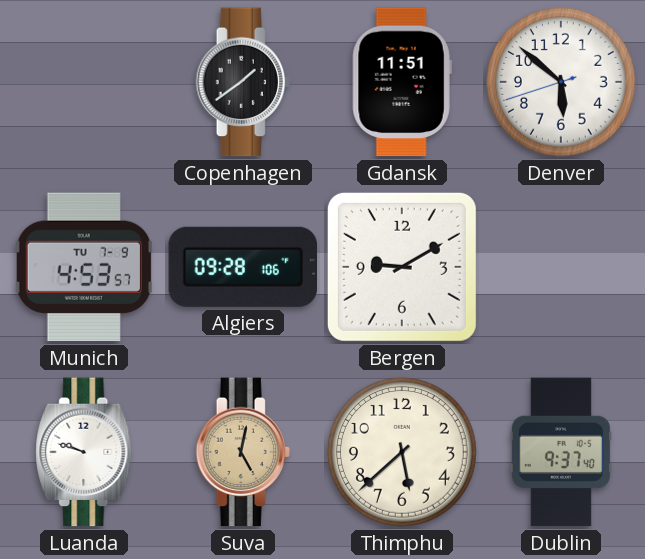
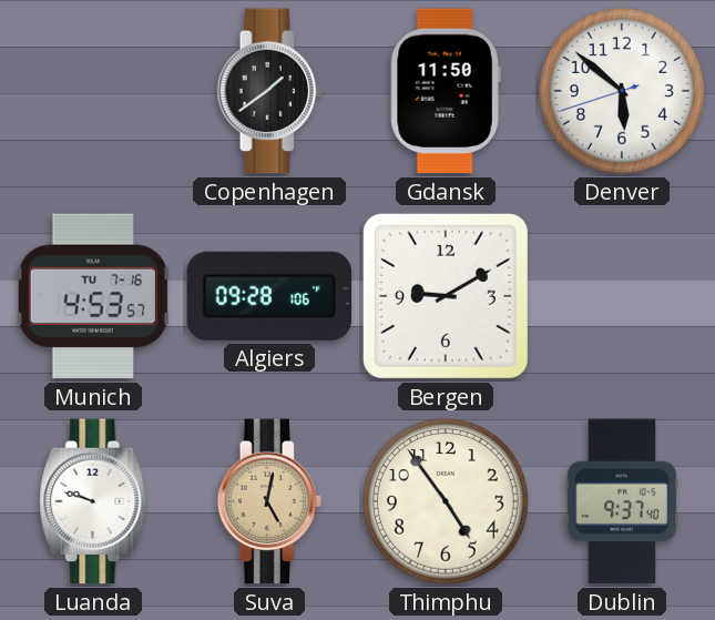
Gdansk: 11:51 -> 11:50 (446, 91)
Munich date: TU 7-9 -> TU 7-16 (93, 296)
Thimphu: 5:38 -> 4:54 (447, 502)
